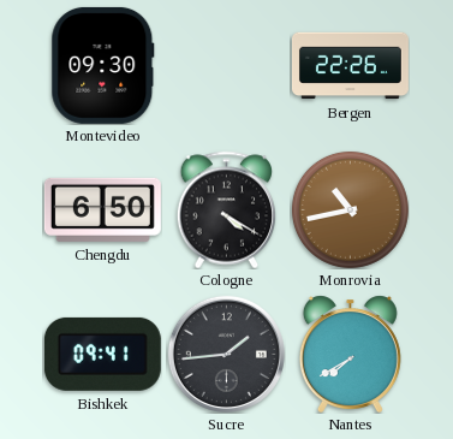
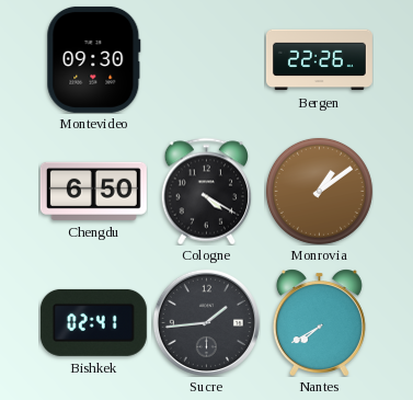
Monrovia: 10:43 -> 1:09 (319, 191)
Bishkek: 09:41 -> 02:41 (93, 322)
